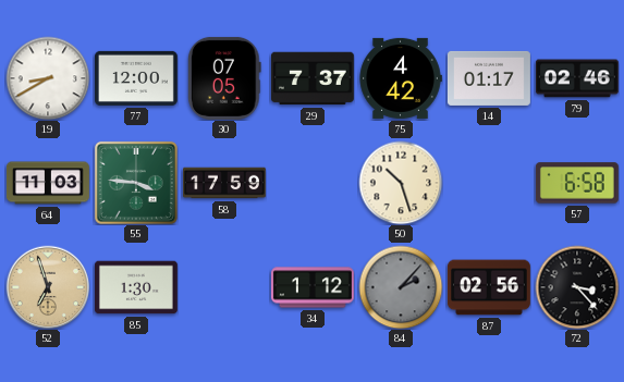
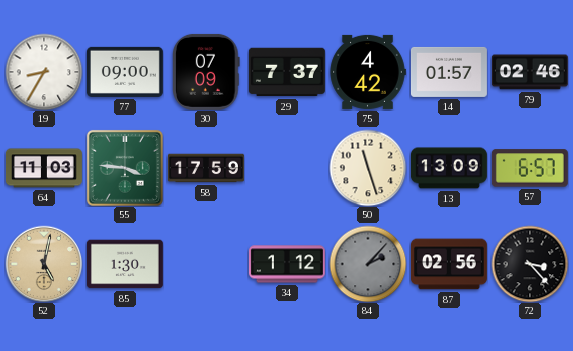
19: 8:40 -> 8:35 (44, 72)
77: 12:00 -> 09:00 (125, 72)
30: 07:05 -> 07:09 (207, 72)
14: 01:17 -> 01:57 (449, 72)
50: 10:27 -> 11:27 (368, 168)
13: none -> 13:09 (449, 168)
57: 6:58 -> 6:57 (530, 168)
52: 6:57 -> 5:02 (44, 264)
